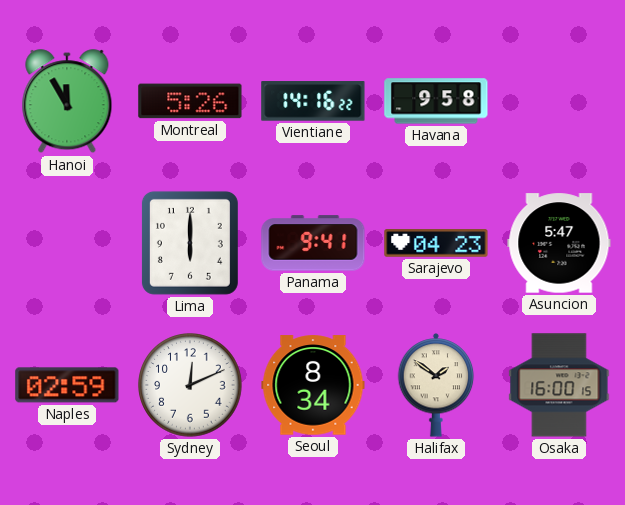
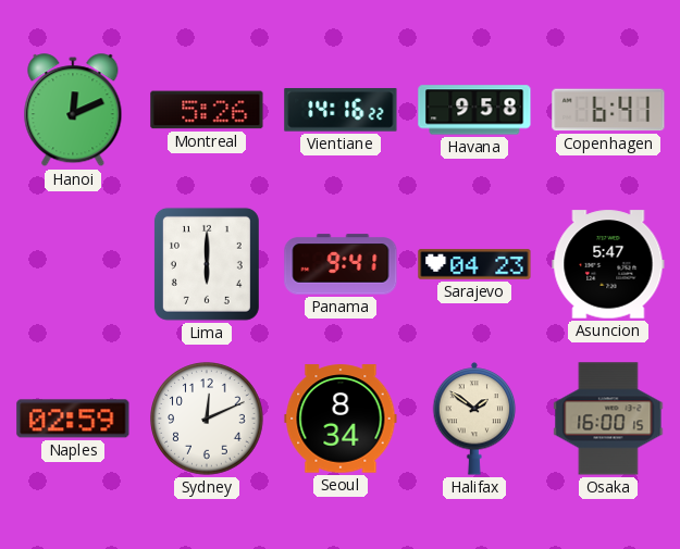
Hanoi: 11:55 -> 12:11 (73, 111)
Copenhagen: none -> 6:41 (608, 110)
